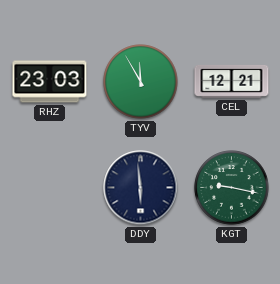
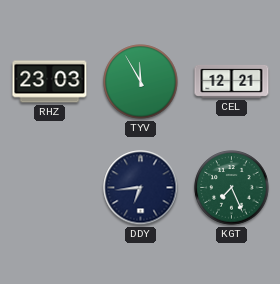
DDY: 5:59 -> 6:44 (141, 188)
KGT: 9:17 -> 7:26 (232, 188)
